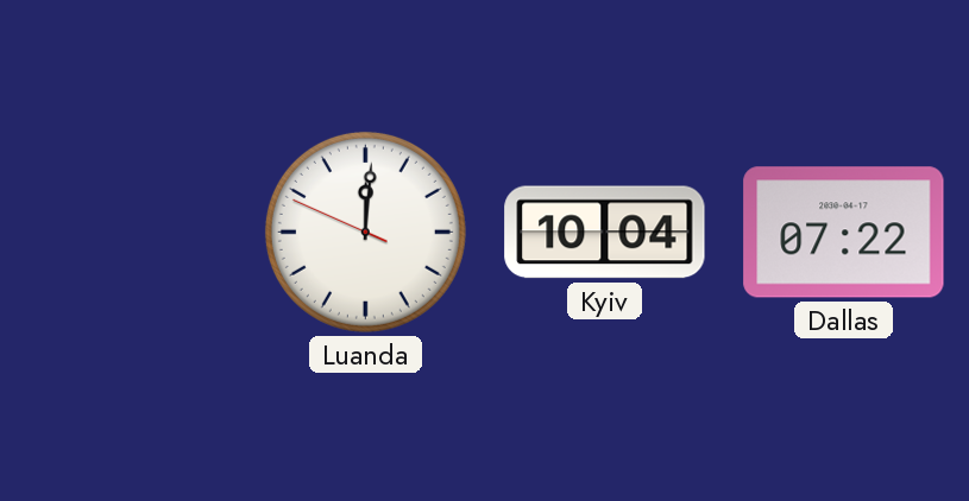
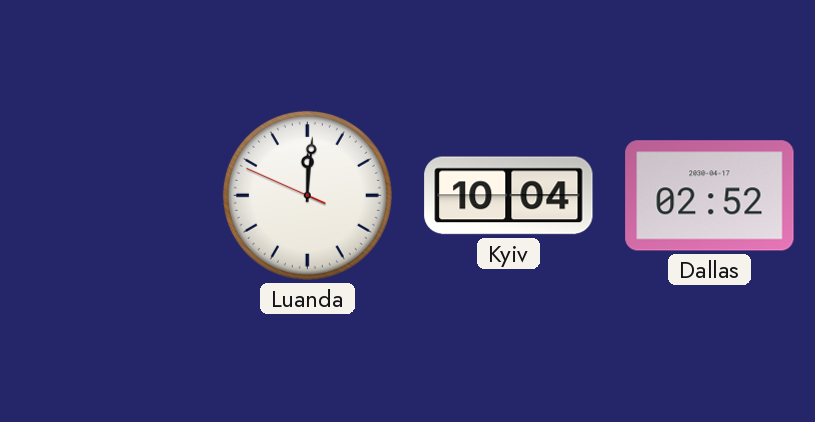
Dallas: 07:22 -> 02:52 (710, 196)
